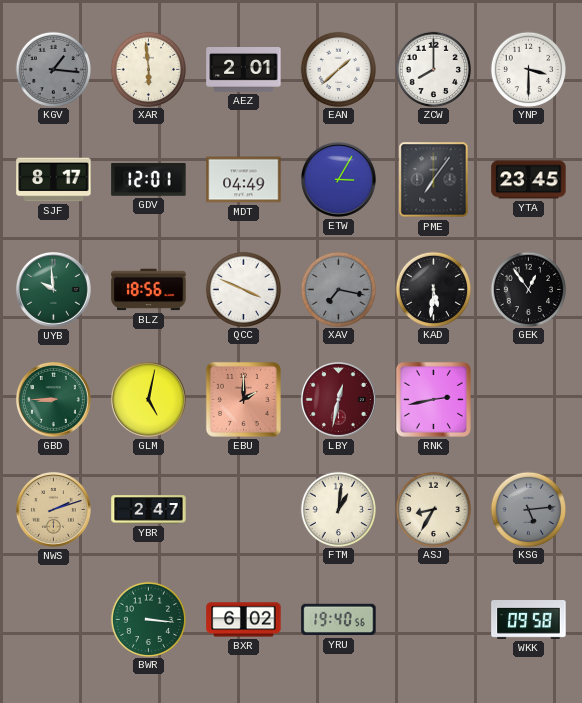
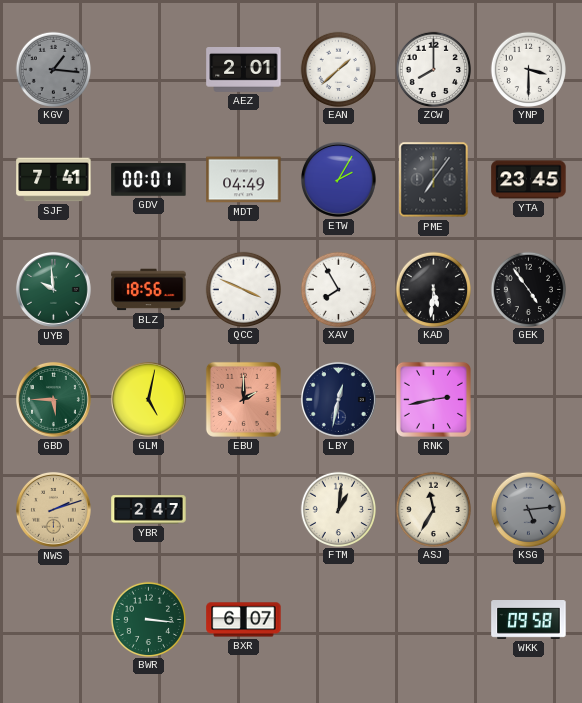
XAR: 5:59 -> none (148, 69)
SJF: 8:17 -> 7:41 (54, 180)
GDV: 12:01 -> 00:01 (149, 180)
ETW: 3:05 -> 2:05 (339, 180)
XAV: 7:17 -> 7:55 (338, 289)
XAV dial: grey -> white (338, 289)
GEK: 12:54 -> 4:54 (528, 289)
GBD: 8:45 -> 5:45 (54, 400)
LBY dial: burgundy -> navy (339, 400)
ASJ: 8:35 -> 11:35 (433, 509)
BXR: 6:02 -> 6:07 (244, 620)
YRU: 19:40 -> none (339, 620)
